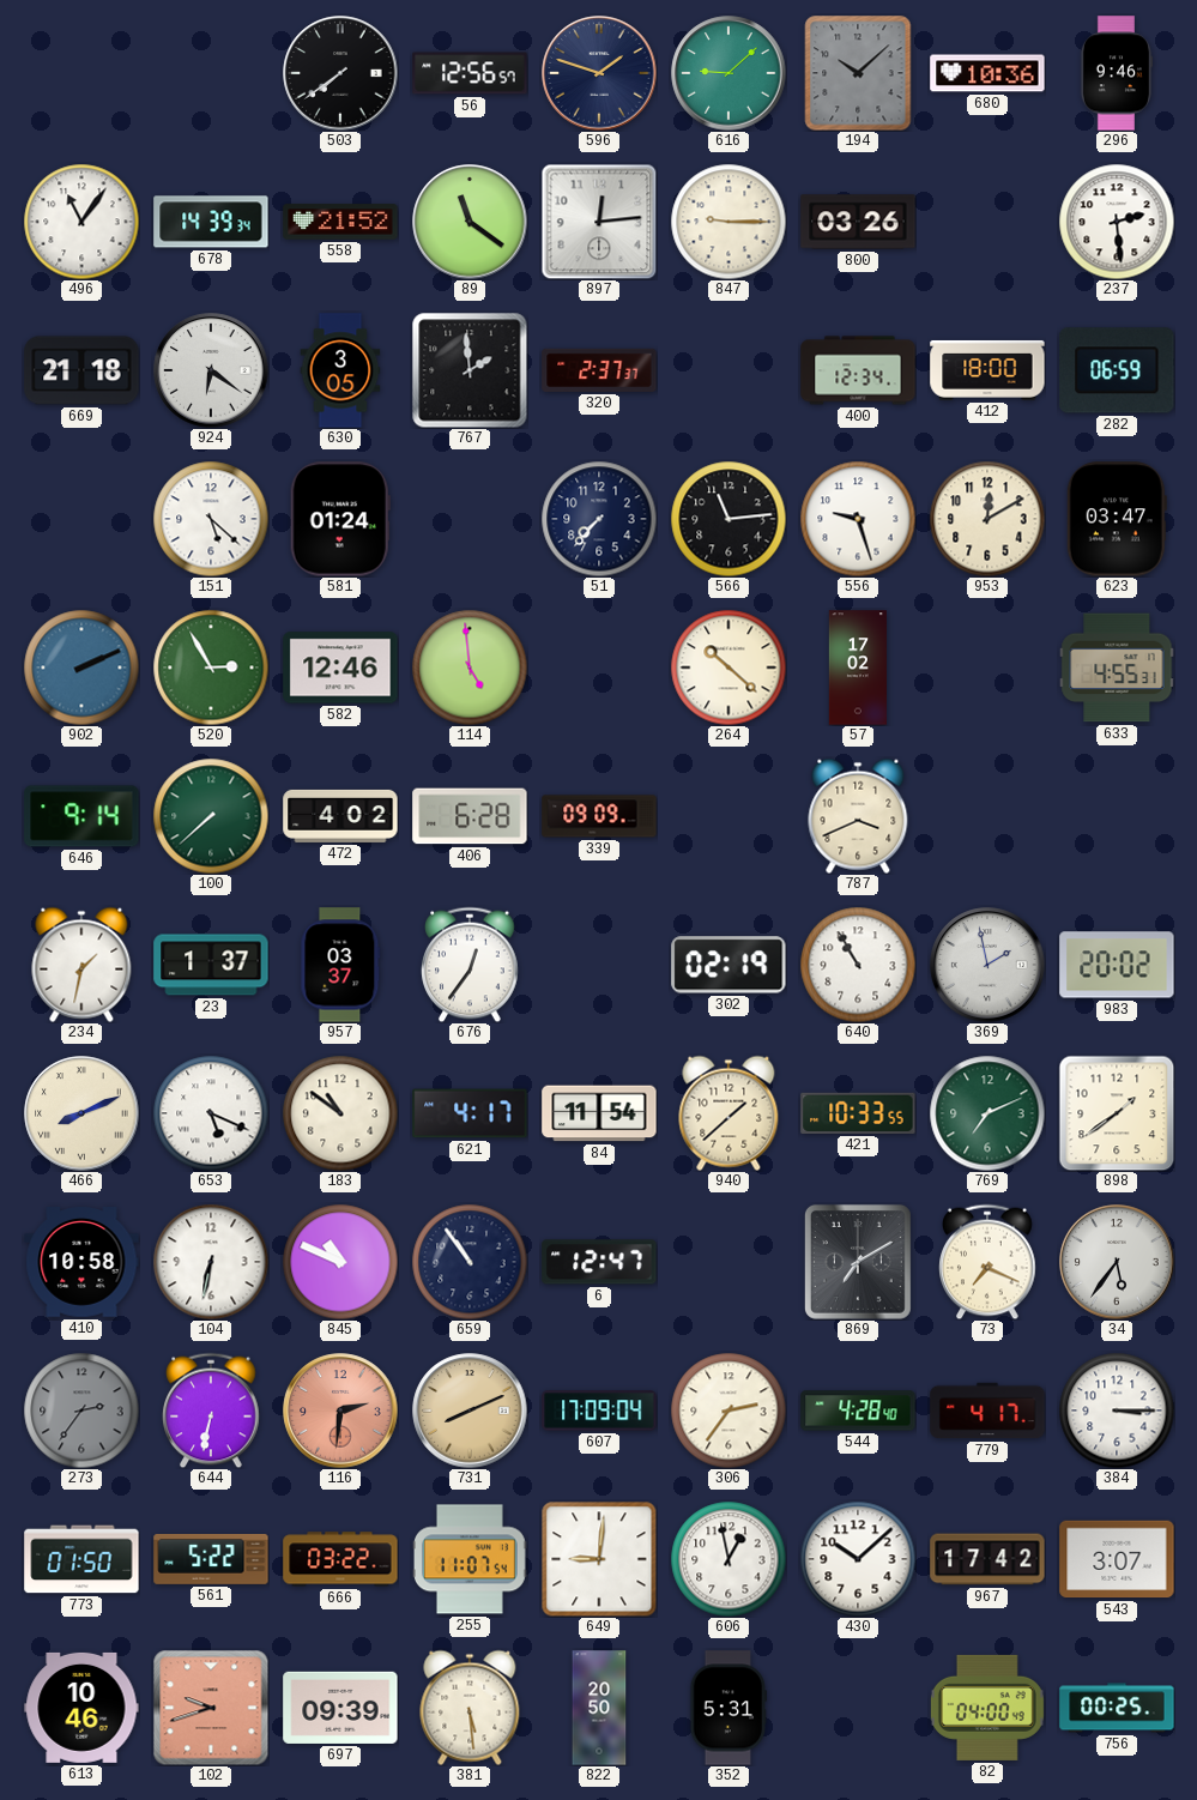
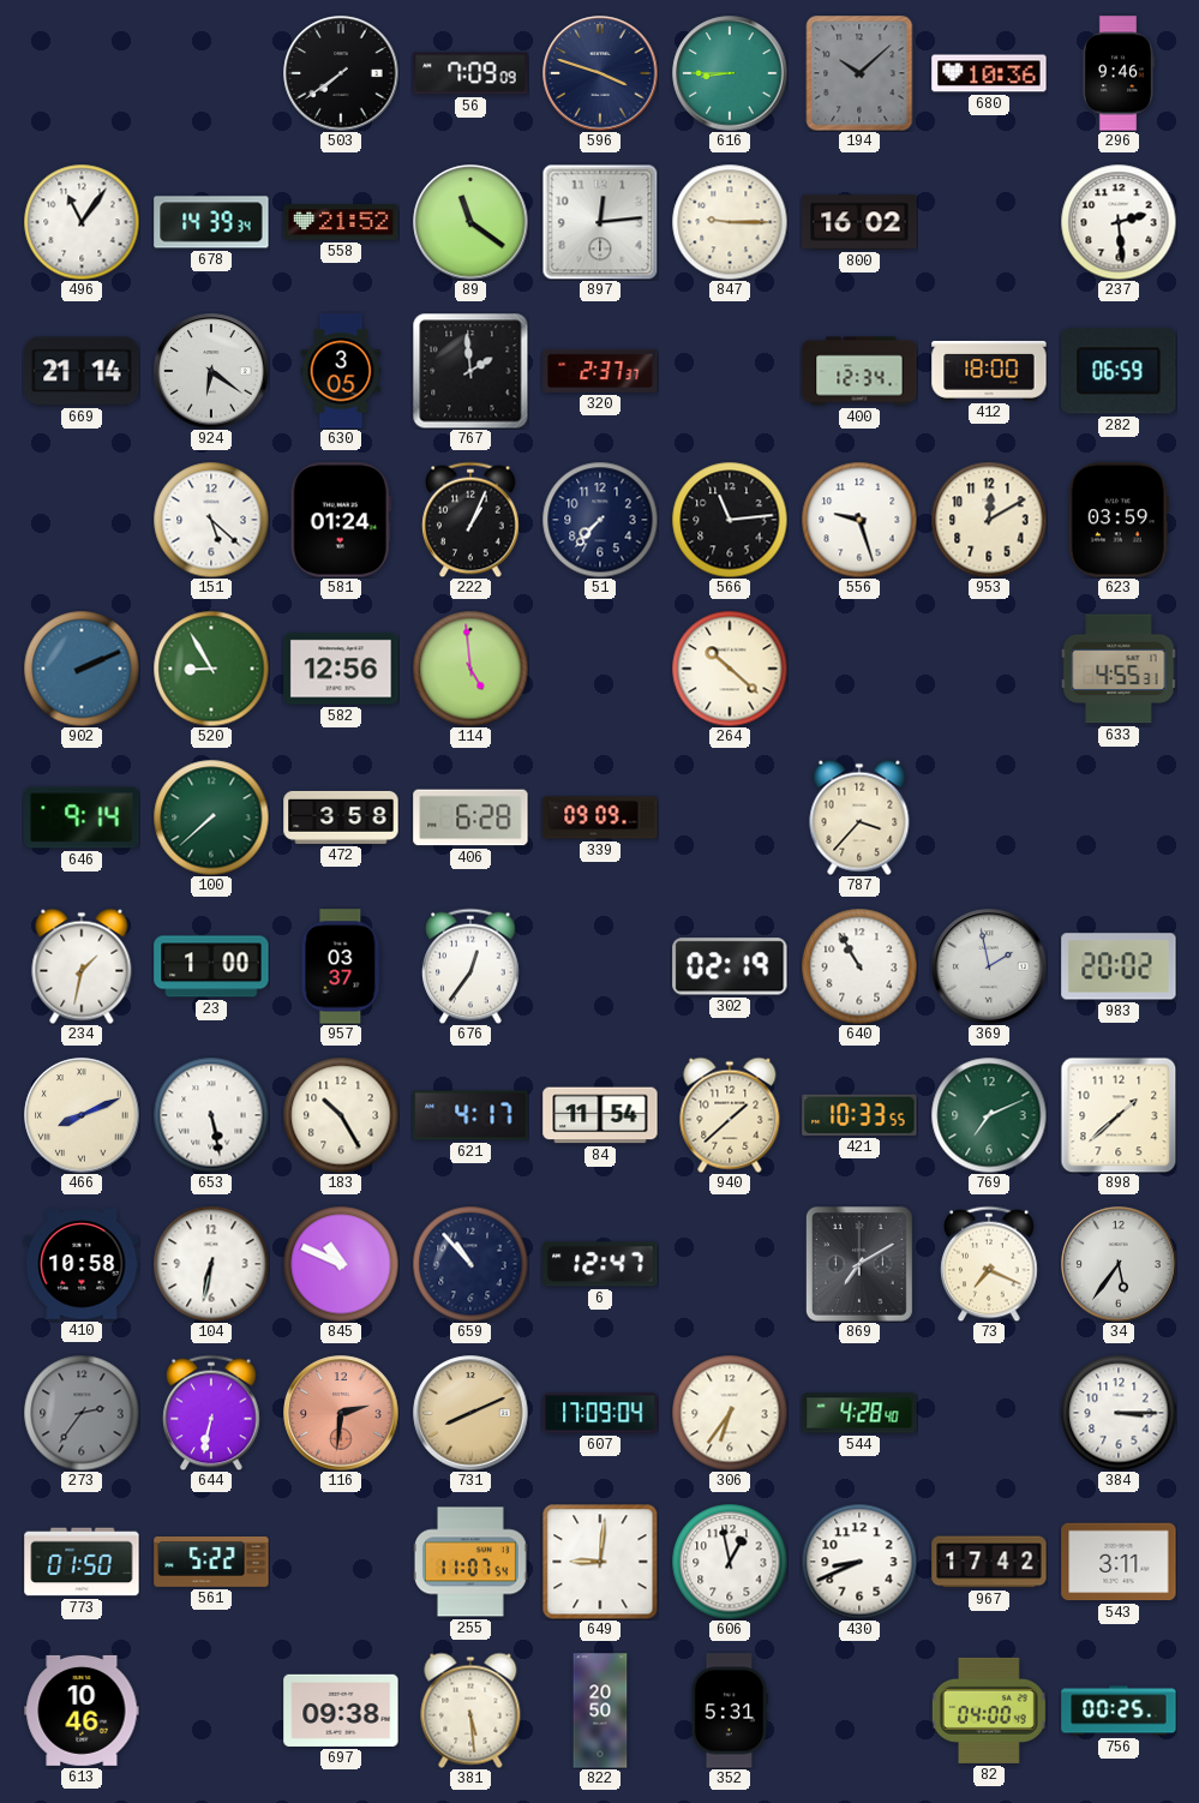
56: 12:56 -> 7:09 (470, 73)
596: 1:48 -> 3:48 (600, 73)
616: 9:08 -> 8:45 (730, 73)
800: 03:26 -> 16:02 (859, 222)
669: 21:18 -> 21:14 (82, 371)
222: none -> 1:04 (470, 520)
623: 03:47 -> 03:59 (1119, 520)
520: 2:55 -> 8:55 (211, 669)
582: 12:46 -> 12:56 (341, 669)
57: 17:02 -> none (858, 668)
472: 4:02 -> 3:58 (341, 817)
787: 3:41 -> 3:37 (859, 817)
23: 1:37 -> 1:00 (211, 966)
653: 5:19 -> 5:28 (211, 1115)
183: 10:51 -> 10:25 (341, 1115)
898: 1:39 -> 1:38 (1119, 1115)
659: 10:54 -> 10:53 (470, 1264)
306: 2:36 -> 6:36 (730, 1413)
779: 4:17 -> none (987, 1411)
666: 03:22 -> none (340, 1559)
430: 10:08 -> 8:41 (859, 1562)
543: 3:07 -> 3:11 (1119, 1562)
102: 9:42 -> none (211, 1708)
697: 09:39 -> 09:38 (341, 1711)
